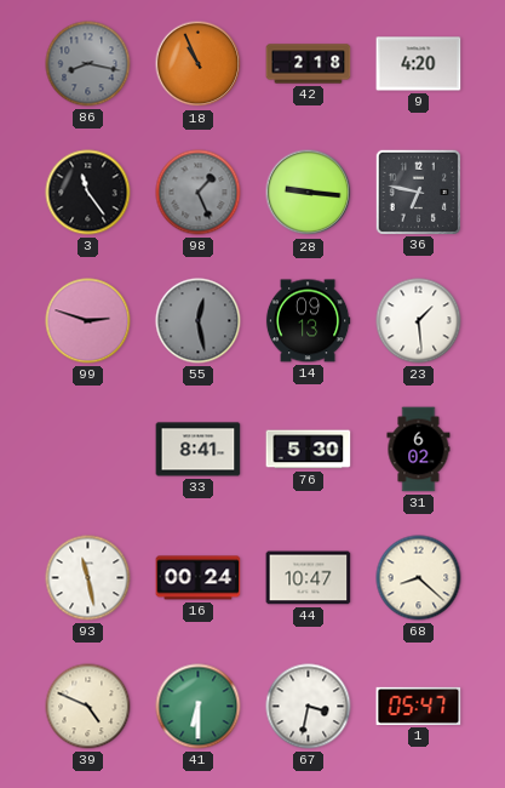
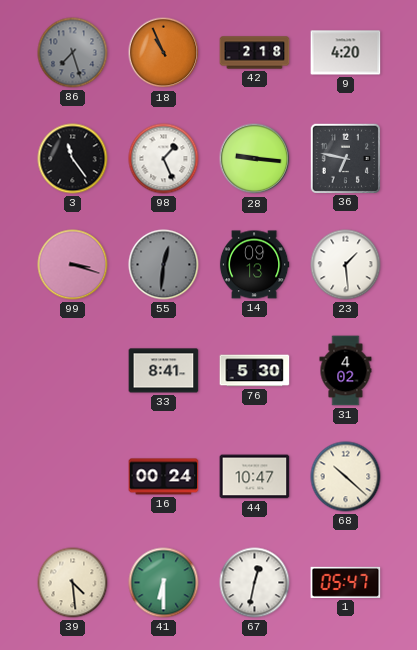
86: 8:17 -> 7:27 (73, 53)
98 dial: grey -> white (164, 159)
99: 2:48 -> 3:18 (73, 265)
55: 12:28 -> 12:31 (164, 265)
31: 6:02 -> 4:02 (346, 371)
93: 11:28 -> none (88, 578)
68: 8:22 -> 10:22 (346, 477)
39: 4:49 -> 4:29 (73, 583)
67: 3:32 -> 12:32 (255, 583)
